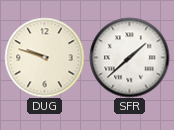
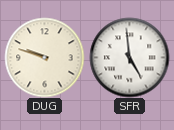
SFR: 1:38 -> 4:59 (129, 57)
